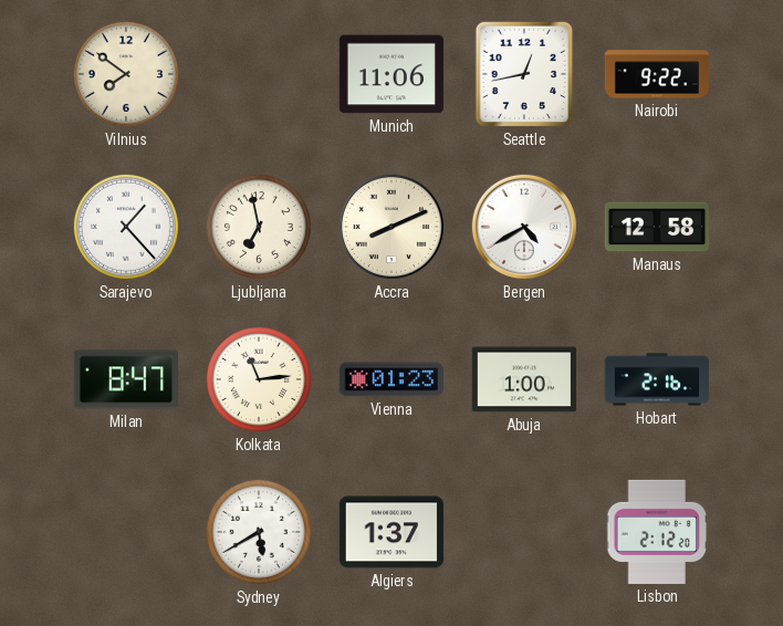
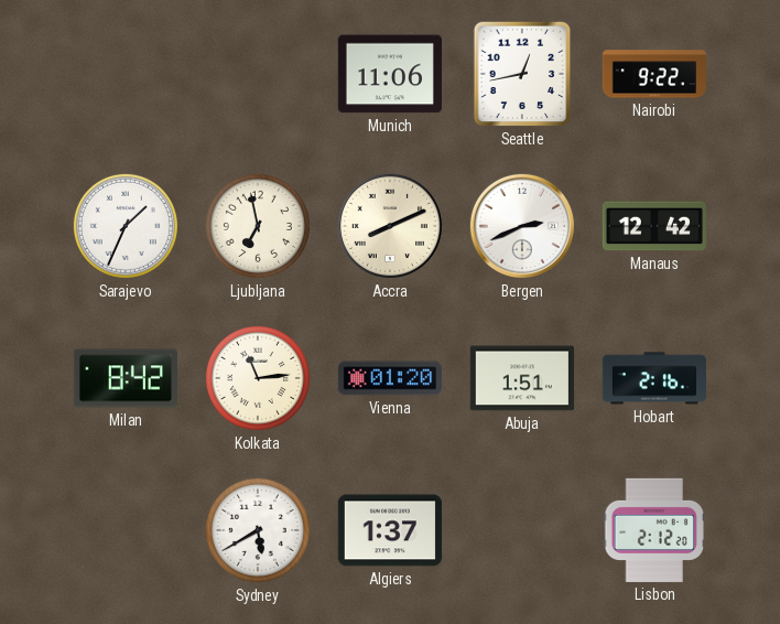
Vilnius: 7:51 -> none (126, 74)
Sarajevo: 1:23 -> 1:34 (126, 226)
Bergen: 4:40 -> 2:41 (522, 226)
Manaus: 12:58 -> 12:42 (654, 226)
Milan: 8:47 -> 8:42 (126, 378)
Vienna: 01:23 -> 01:20 (390, 378)
Abuja: 1:00 -> 1:51 (522, 378)
